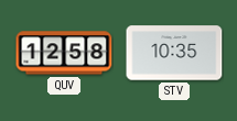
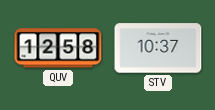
STV: 10:35 -> 10:37 (158, 48)
